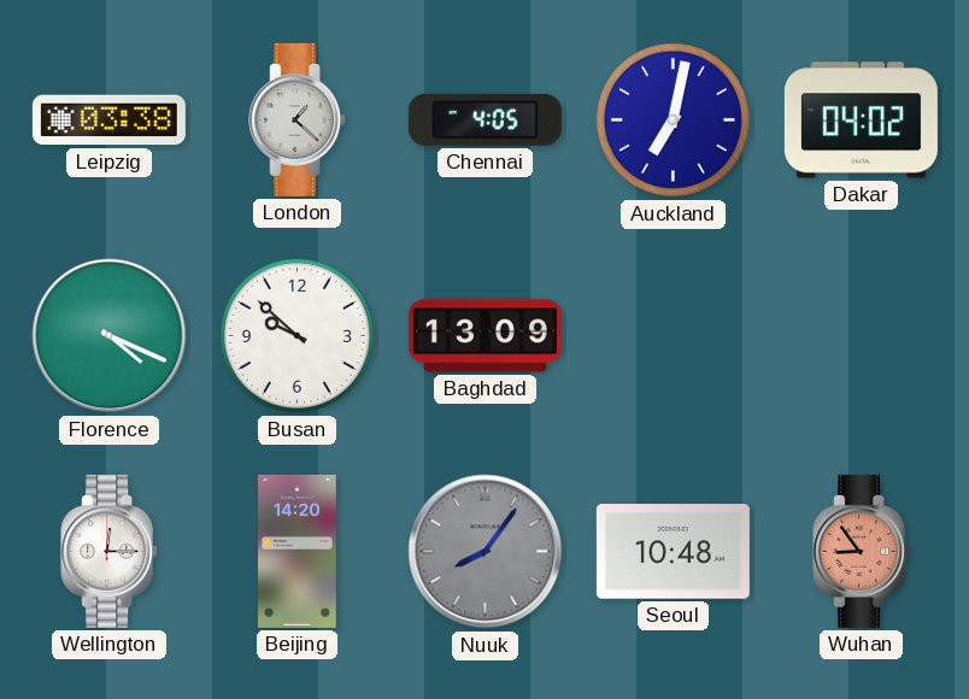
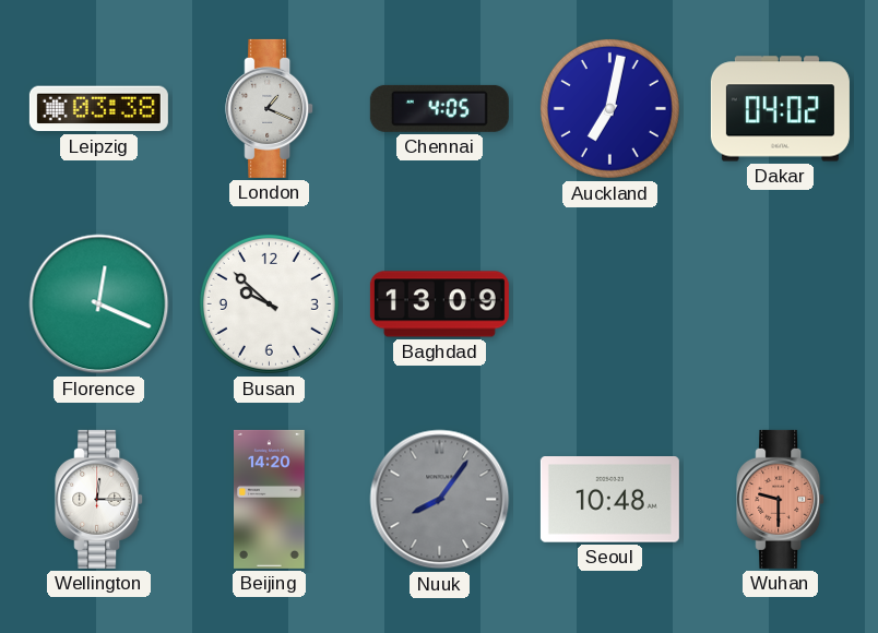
London: 1:22 -> 1:19 (270, 108)
Florence: 4:19 -> 12:19 (99, 304)
Wuhan: 8:54 -> 9:30 (781, 499)
